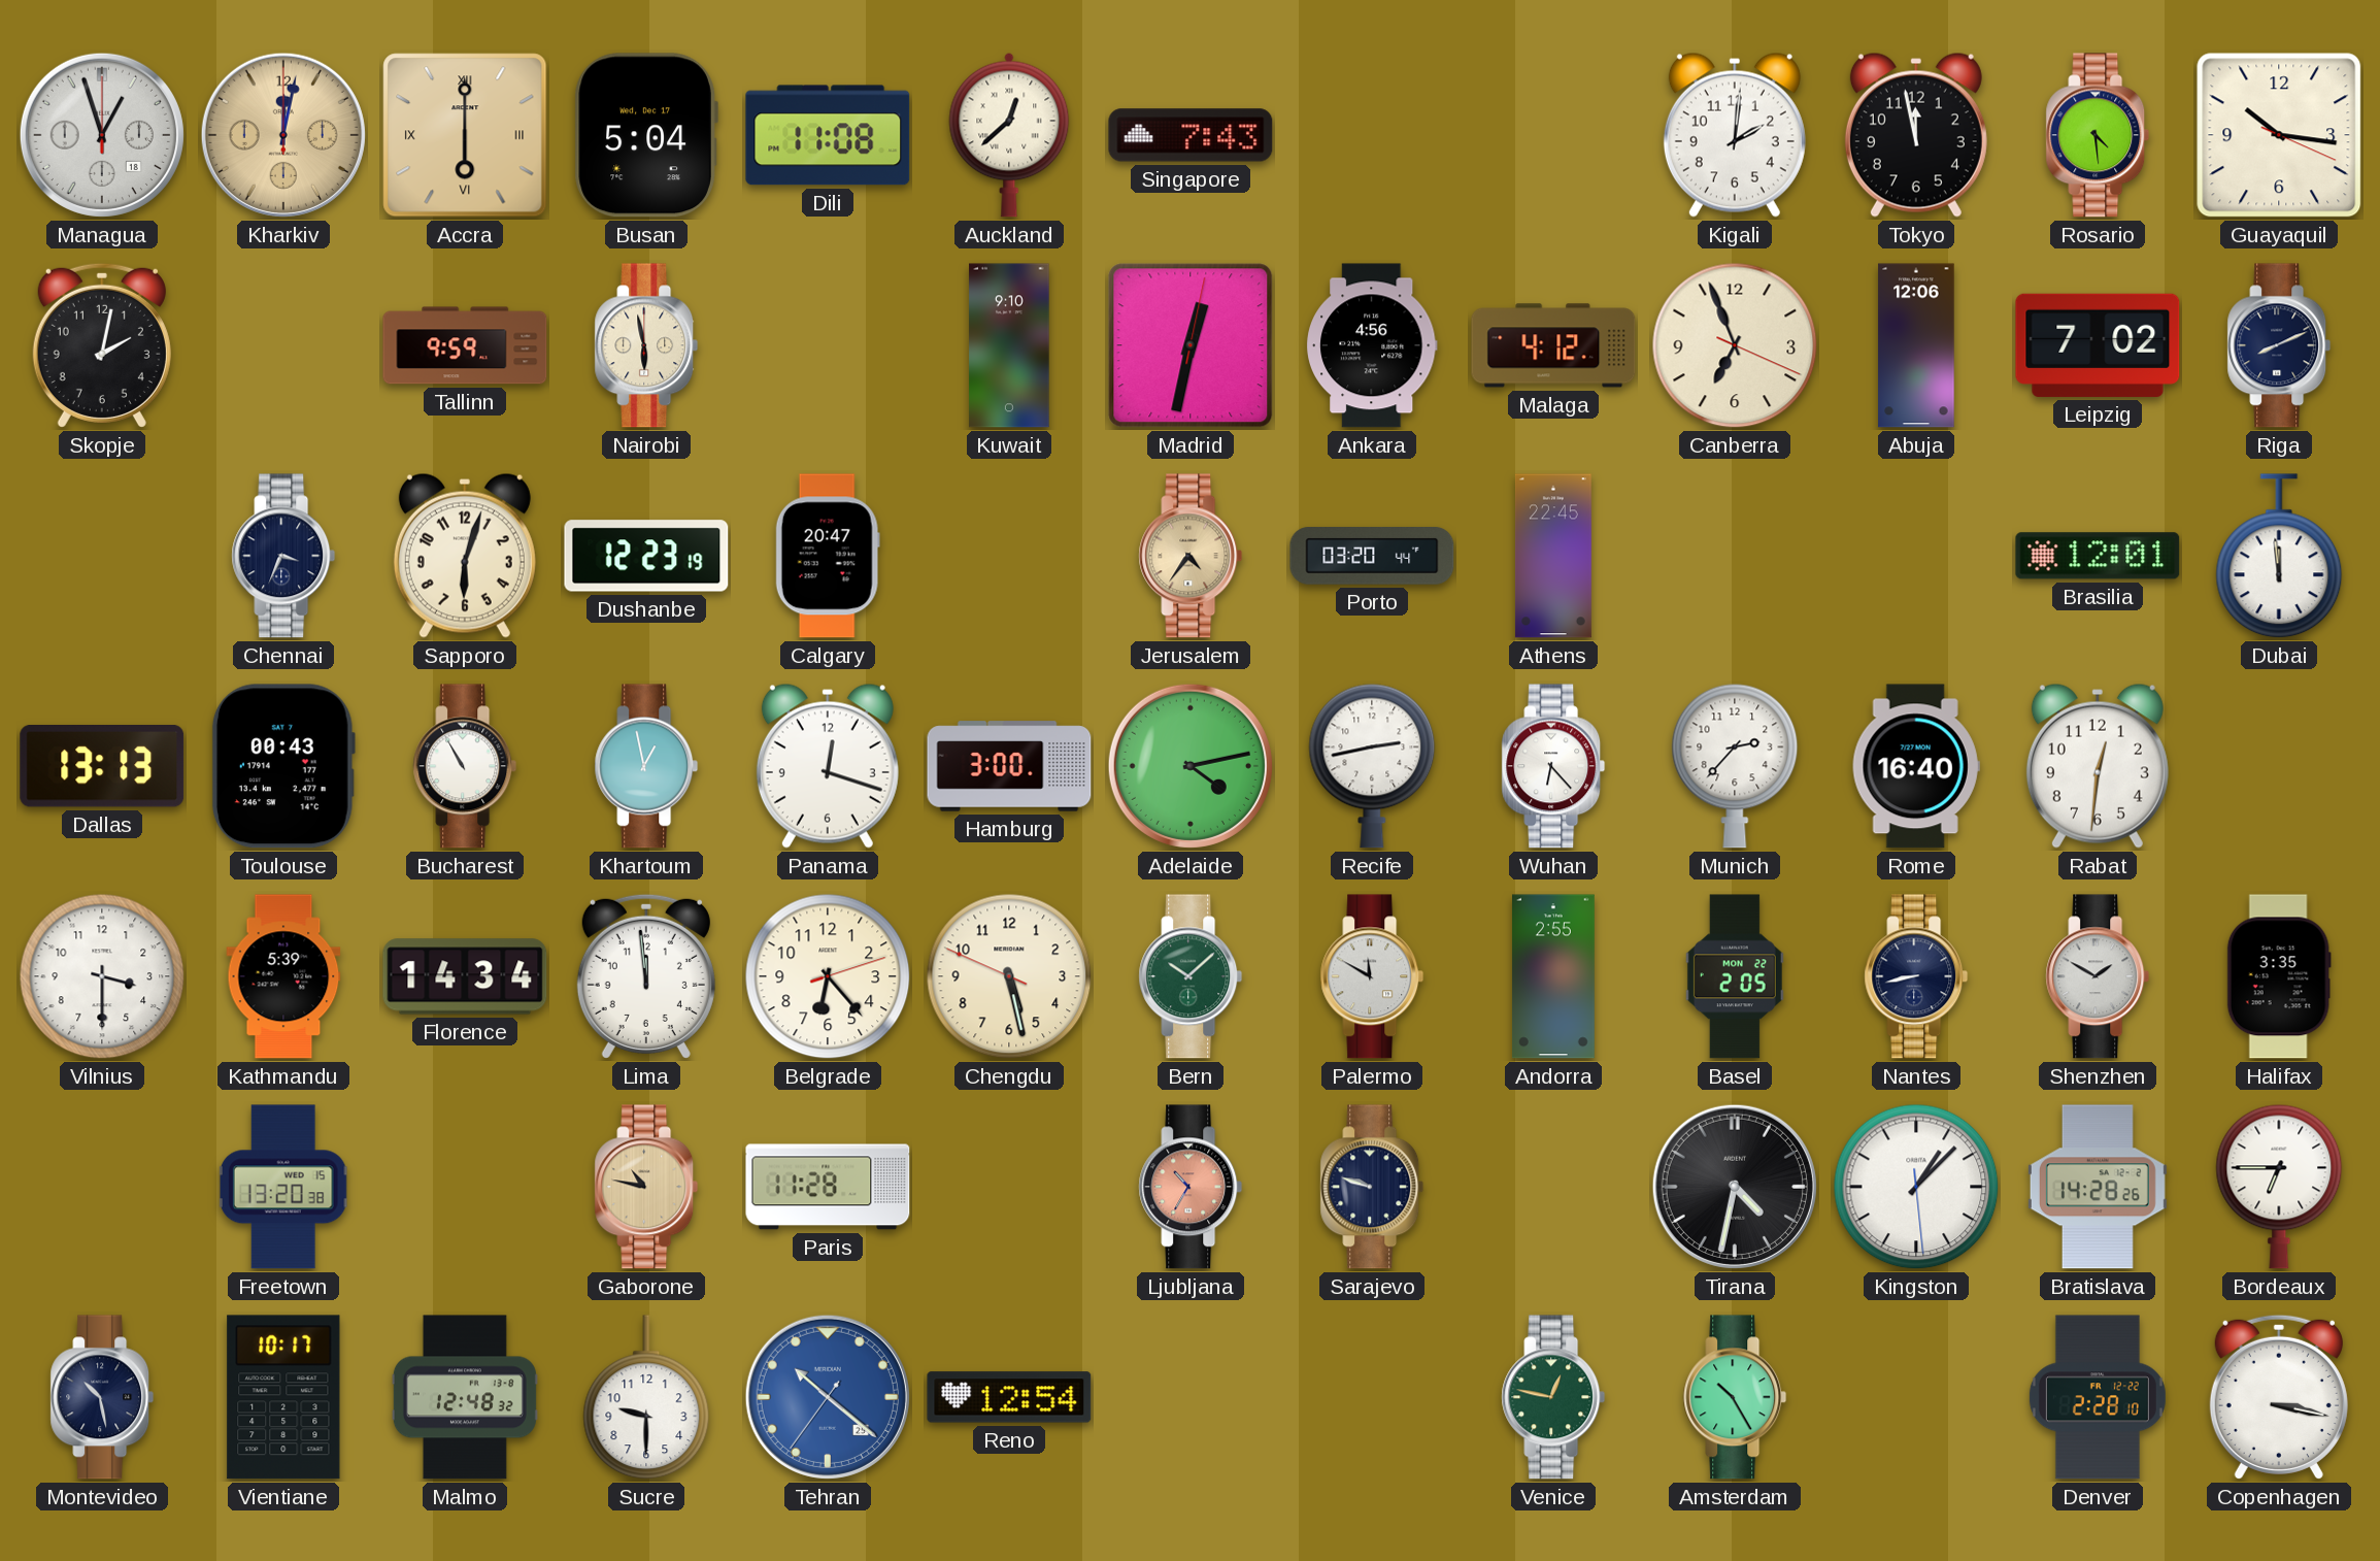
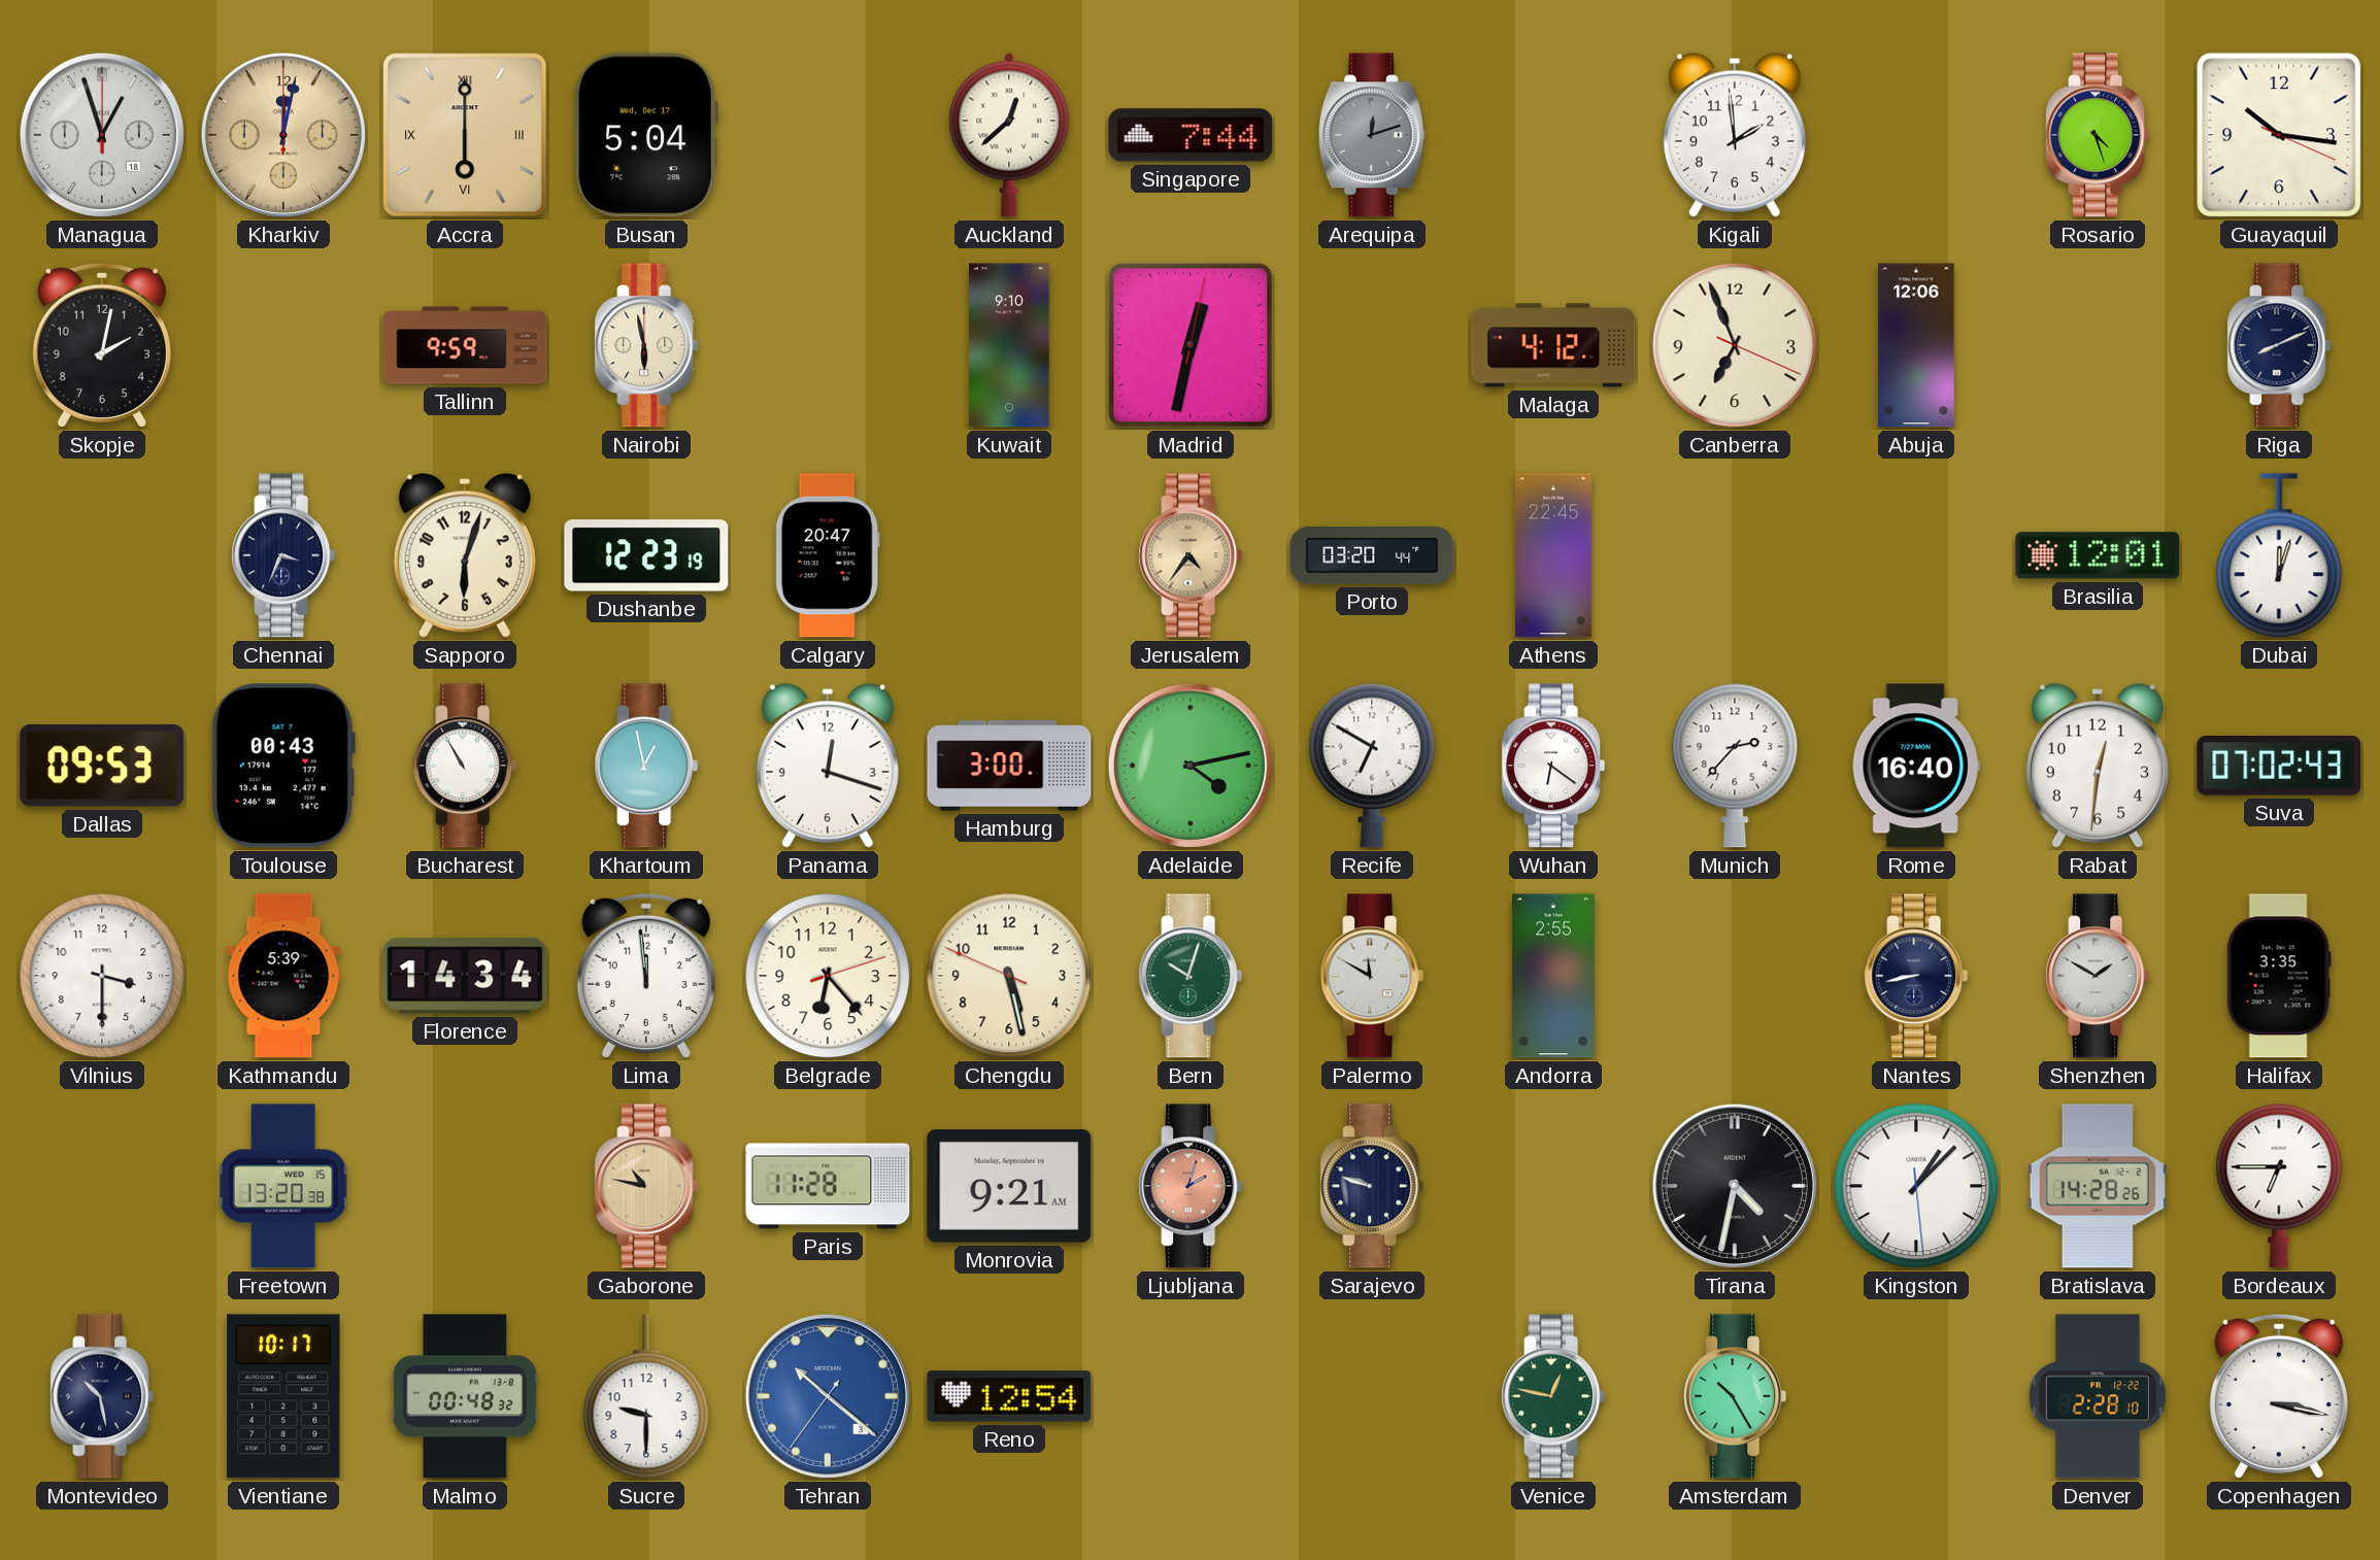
Dili: 11:08 -> none (828, 135)
Singapore: 7:43 -> 7:44 (1191, 135)
Arequipa: none -> 12:12 (1372, 135)
Kigali: 2:01 -> 1:59 (1735, 135)
Tokyo: 11:58 -> none (1916, 135)
Rosario: 4:29 -> 4:27 (2098, 135)
Ankara: 4:56 -> none (1372, 345)
Leipzig: 7:02 -> none (2098, 345)
Dubai: 11:59 -> 12:03 (2279, 556)
Dallas: 13:13 -> 09:53 (102, 767)
Recife: 2:43 -> 6:50 (1372, 766)
Wuhan: 6:23 -> 6:21 (1553, 766)
Suva: none -> 07:02 (2279, 766)
Bern: 10:08 -> 10:03 (1191, 976)
Basel: 2:05 -> none (1735, 976)
Monrovia: none -> 9:21 (1009, 1186)
Ljubljana: 10:35 -> 2:03 (1191, 1186)
Malmo: 12:48 -> 00:48 (465, 1396)
Tehran date: 25 -> 3 (828, 1396)
